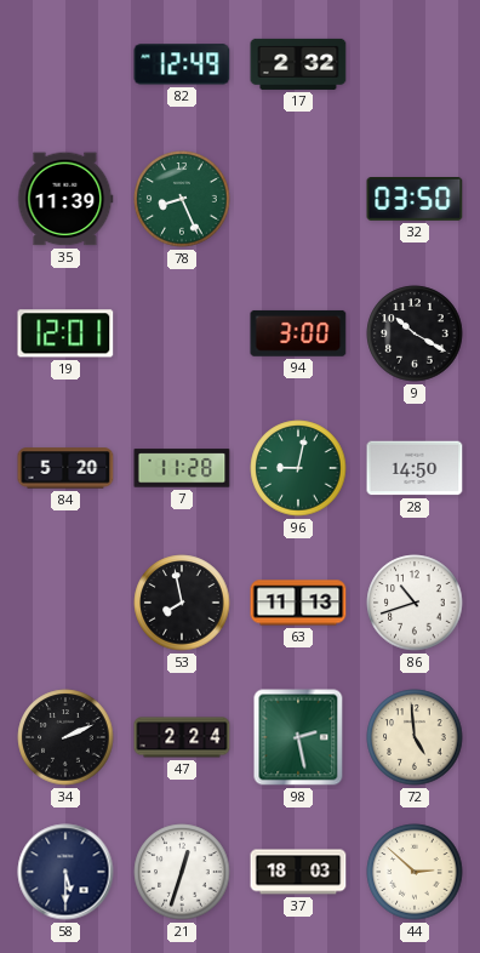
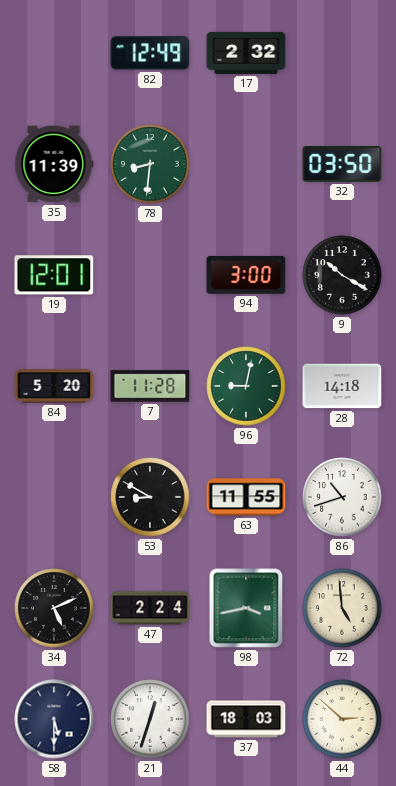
78: 8:26 -> 8:31 (150, 164)
28: 14:50 -> 14:18 (342, 386)
53: 7:58 -> 8:50 (150, 497)
63: 11:13 -> 11:55 (246, 497)
34: 2:11 -> 5:11 (54, 608)
98: 2:28 -> 3:43 (246, 608)
